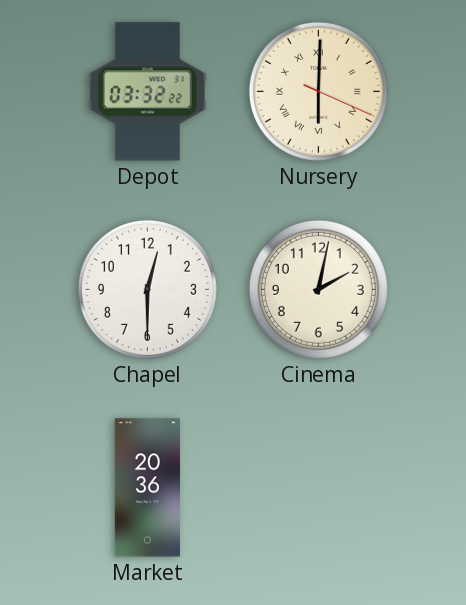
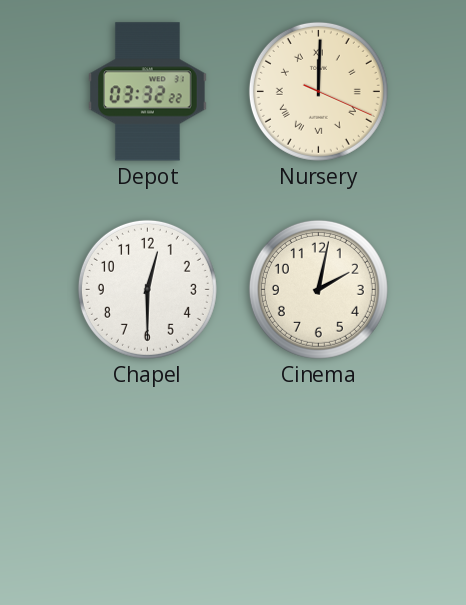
Nursery: 6:00 -> 12:00 (318, 91)
Market: 20:36 -> none (147, 488)
